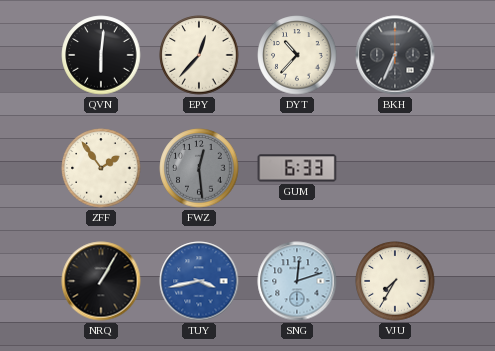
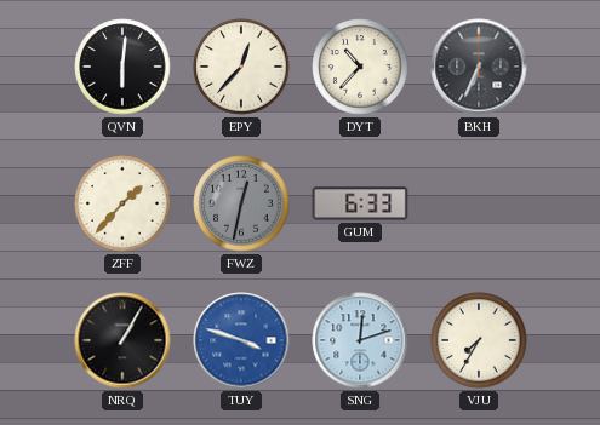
ZFF: 1:54 -> 1:37 (122, 203)
FWZ: 12:29 -> 12:32 (241, 203)
TUY: 3:43 -> 3:48 (241, 340)
